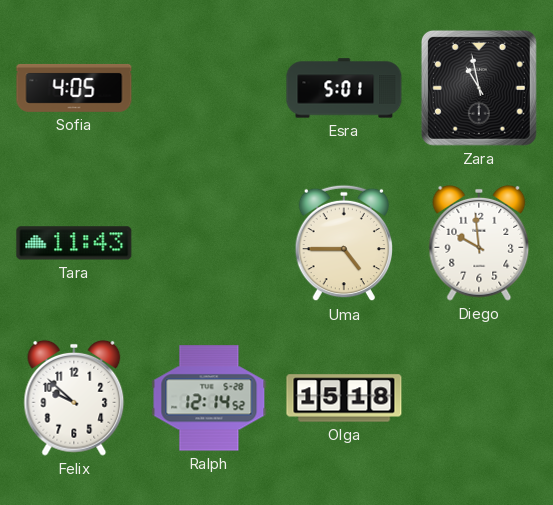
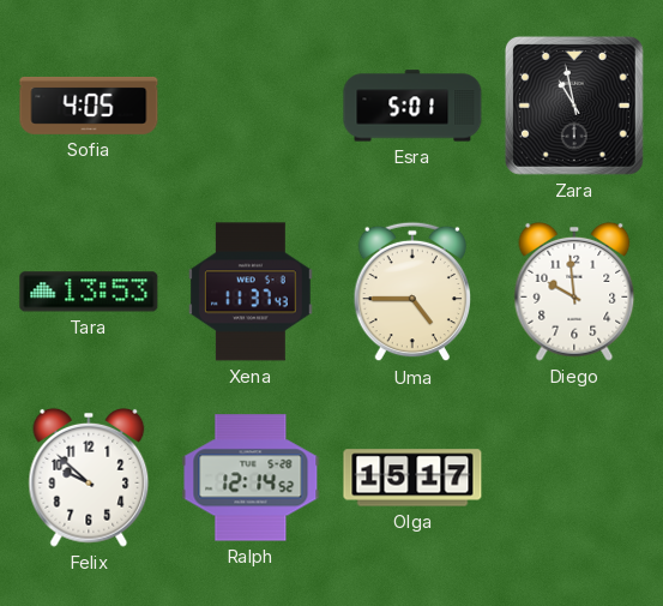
Tara: 11:43 -> 13:53 (89, 292)
Xena: none -> 11:37 (251, 292)
Olga: 15:18 -> 15:17 (412, 478)
